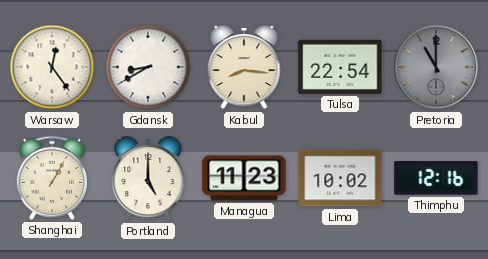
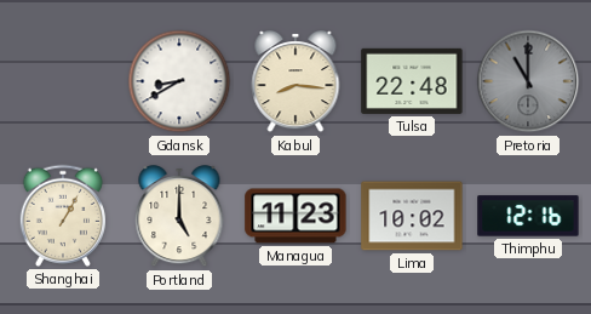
Warsaw: 12:24 -> none (52, 67)
Tulsa: 22:54 -> 22:48 (412, 81)
